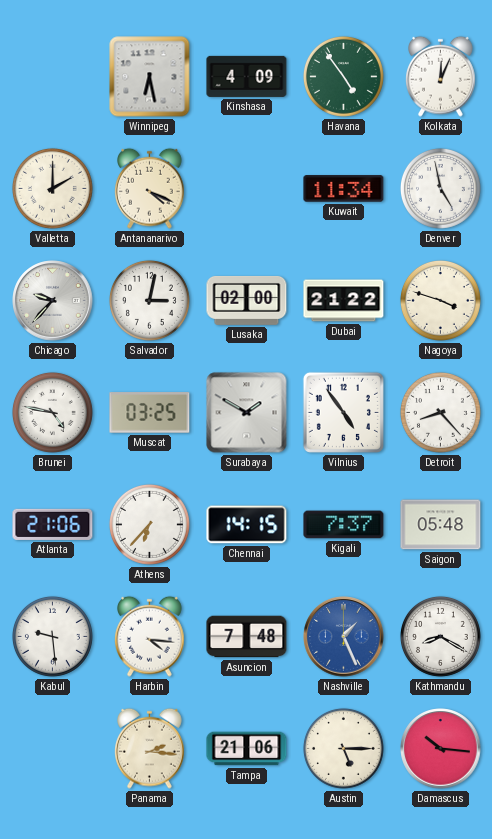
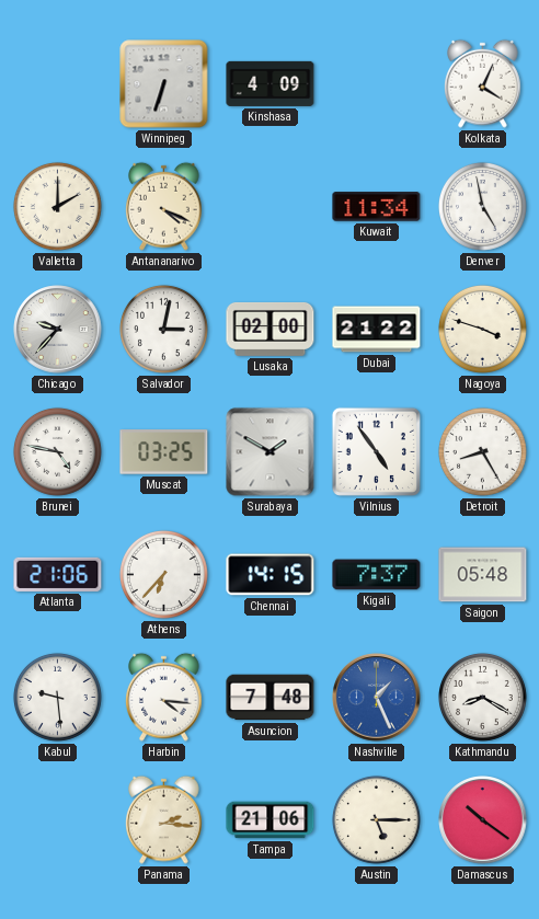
Winnipeg: 6:28 -> 6:33 (164, 84)
Havana: 4:54 -> none (343, 76)
Kolkata: 12:04 -> 4:04 (483, 83)
Detroit: 8:23 -> 8:25 (482, 451)
Damascus: 10:16 -> 10:21 (483, 820)
